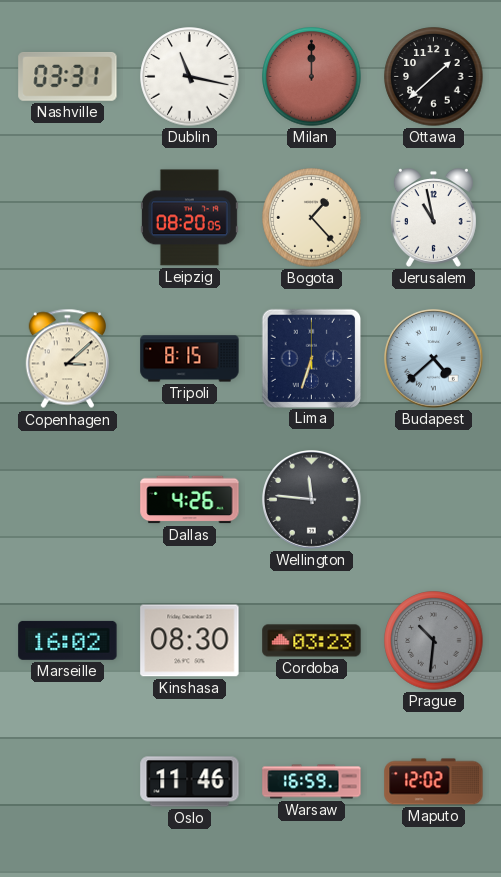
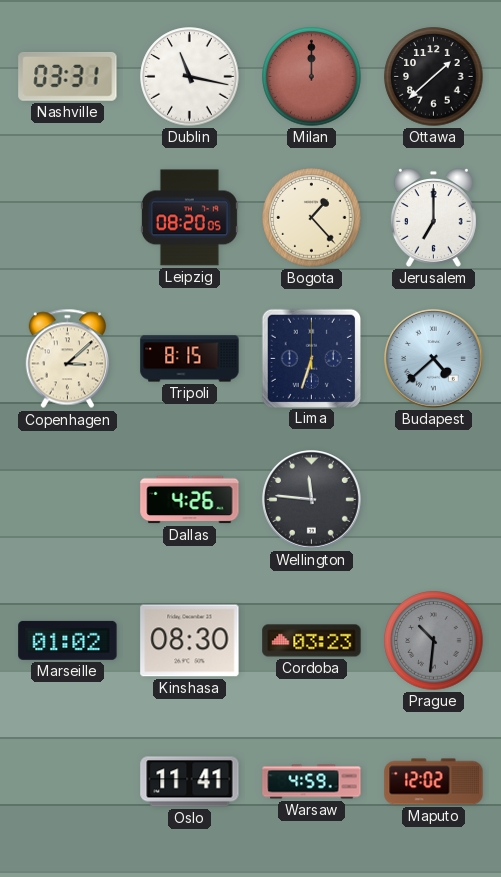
Jerusalem: 10:58 -> 7:00 (433, 218)
Marseille: 16:02 -> 01:02 (68, 640)
Oslo: 11:46 -> 11:41 (190, 782)
Warsaw: 16:59 -> 4:59 (312, 782)
